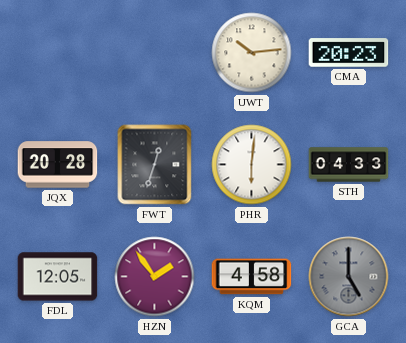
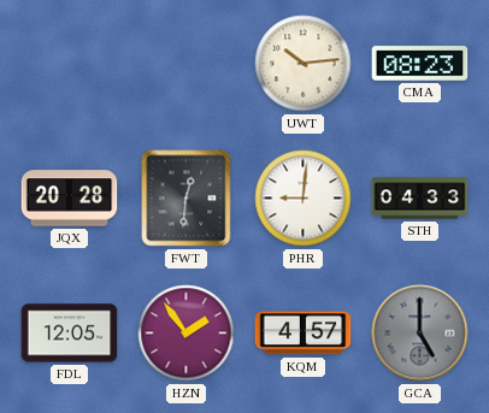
CMA: 20:23 -> 08:23 (420, 64)
FWT: 12:33 -> 12:31 (187, 199)
PHR: 6:01 -> 9:01 (304, 199)
KQM: 4:58 -> 4:57 (304, 334)
